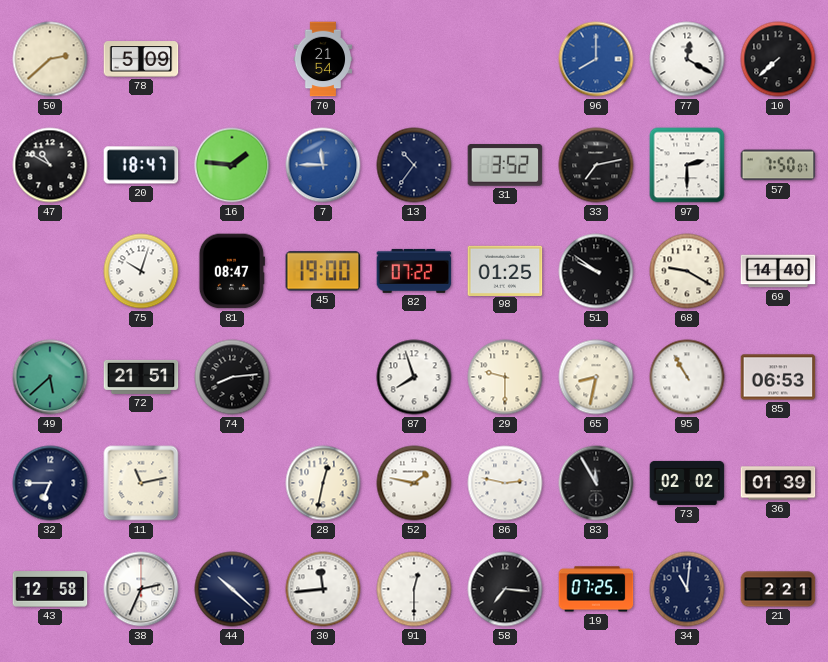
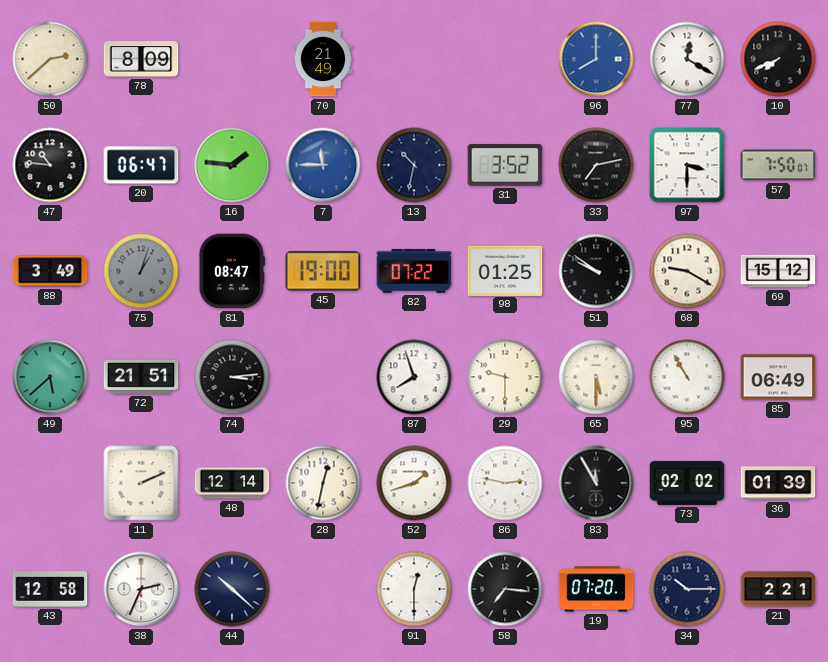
78: 5:09 -> 8:09 (141, 59)
70: 21:54 -> 21:49 (323, 59)
10: 7:38 -> 7:41 (778, 59)
47: 10:50 -> 10:46 (50, 165)
20: 18:47 -> 06:47 (141, 165)
13: 10:36 -> 10:32 (414, 165)
97: 2:30 -> 3:30 (687, 165)
88: none -> 3:49 (50, 271)
75: 10:03 -> 1:03 (141, 271)
75 dial: white -> grey (141, 271)
69: 14:40 -> 15:12 (778, 271)
74: 8:14 -> 3:14 (232, 377)
65: 8:32 -> 5:30 (596, 377)
85: 06:53 -> 06:49 (778, 377)
32: 6:45 -> none (50, 483)
11: 11:13 -> 2:11 (141, 483)
48: none -> 12:14 (232, 483)
52: 1:47 -> 1:42 (414, 483)
30: 11:44 -> none (323, 589)
19: 07:25 -> 07:20 (596, 589)
34: 11:01 -> 10:15 (687, 589)
